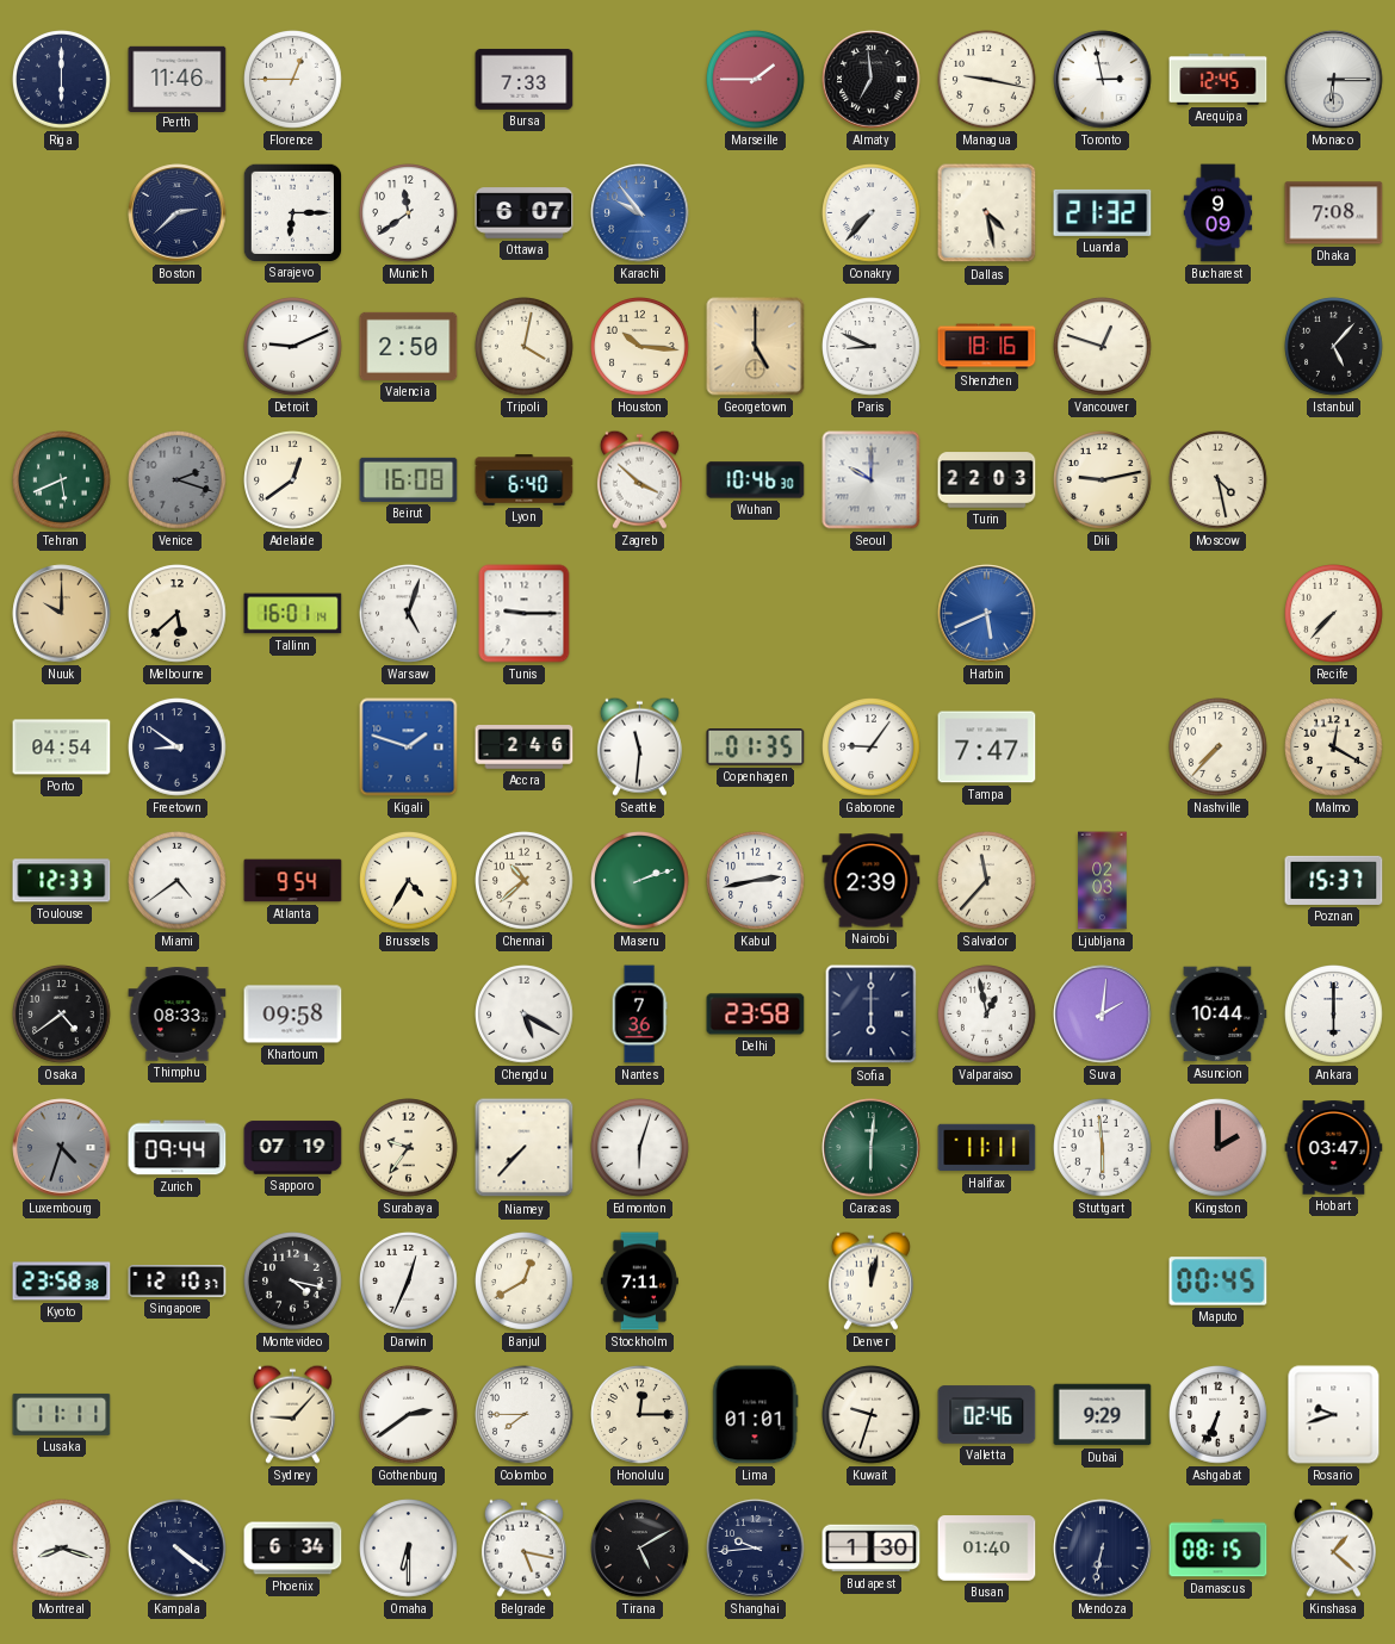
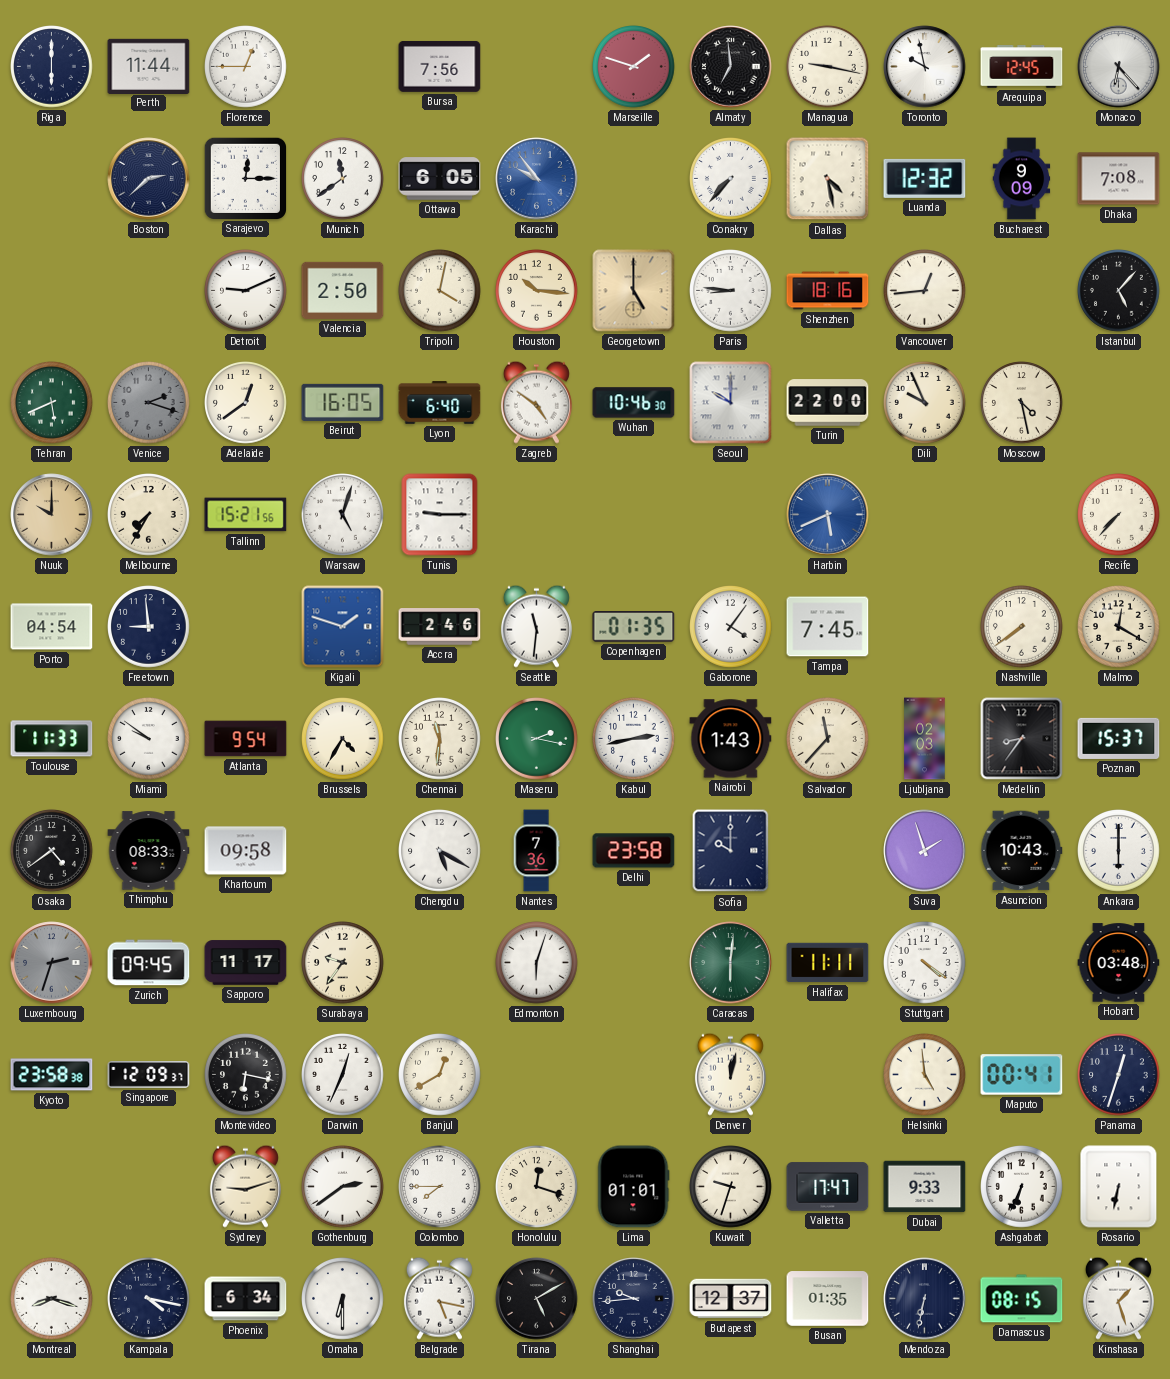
Perth: 11:46 -> 11:44 (149, 66)
Bursa: 7:33 -> 7:56 (440, 66)
Marseille: 1:45 -> 1:48 (634, 67)
Toronto: 2:58 -> 9:58 (925, 67)
Monaco: 6:15 -> 6:23 (1119, 67)
Sarajevo: 6:15 -> 12:15 (245, 178)
Ottawa: 6:07 -> 6:05 (440, 179)
Luanda: 21:32 -> 12:32 (925, 178)
Paris: 8:49 -> 8:46 (731, 291)
Vancouver: 12:48 -> 12:44 (925, 291)
Beirut: 16:08 -> 16:05 (343, 402)
Zagreb: 3:52 -> 4:51 (536, 402)
Turin: 22:03 -> 22:00 (828, 403)
Dili: 9:13 -> 9:56 (925, 403)
Melbourne: 5:38 -> 7:35 (149, 515)
Tallinn: 16:01 -> 15:21 (246, 515)
Freetown: 8:51 -> 8:59 (149, 627)
Gaborone: 9:06 -> 4:06 (731, 627)
Tampa: 7:47 -> 7:45 (828, 627)
Nashville: 7:37 -> 7:39 (1022, 627)
Toulouse: 12:33 -> 11:33 (52, 739)
Miami: 4:39 -> 9:51 (149, 739)
Chennai: 10:38 -> 11:31 (440, 739)
Maseru: 2:12 -> 2:17 (537, 739)
Nairobi: 2:39 -> 1:43 (731, 739)
Medellin: none -> 8:36 (1022, 739)
Sofia: 6:00 -> 10:00 (731, 851)
Valparaiso: 12:58 -> none (987, 1015)
Suva: 2:01 -> 1:57 (925, 851)
Asuncion: 10:44 -> 10:43 (1022, 851)
Luxembourg: 4:33 -> 2:33 (52, 963)
Zurich: 09:44 -> 09:45 (149, 963)
Sapporo: 07:19 -> 11:17 (246, 963)
Niamey: 7:37 -> none (525, 1148)
Stuttgart: 5:59 -> 4:21 (925, 963)
Kingston: 2:00 -> none (1219, 1148)
Hobart: 03:47 -> 03:48 (1119, 963)
Singapore: 12:10 -> 12:09 (149, 1075)
Montevideo: 4:17 -> 6:17 (246, 1075)
Stockholm: 7:11 -> none (639, 1282)
Helsinki: none -> 4:59 (925, 1075)
Maputo: 00:45 -> 00:41 (1022, 1075)
Panama: none -> 12:33 (1119, 1075)
Lusaka: 11:11 -> none (62, 1414)
Sydney: 9:07 -> 9:12 (245, 1186)
Honolulu: 12:15 -> 12:18 (537, 1187)
Valletta: 02:46 -> 17:47 (828, 1187)
Dubai: 9:29 -> 9:33 (925, 1187)
Rosario: 9:42 -> 6:32 (1119, 1187)
Kampala: 4:21 -> 4:17 (149, 1299)
Budapest: 1:30 -> 12:37 (731, 1299)
Busan: 01:40 -> 01:35 (828, 1299)
Kinshasa: 1:22 -> 1:27 (1118, 1298)
